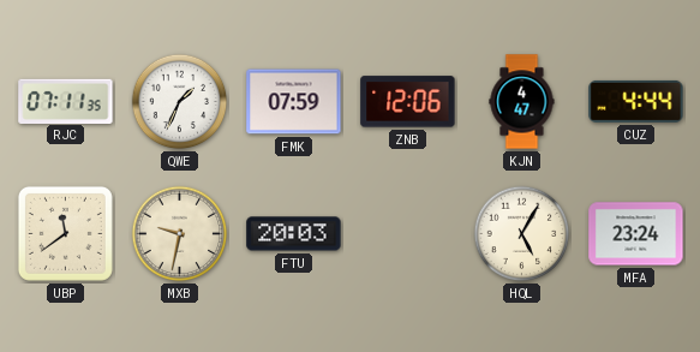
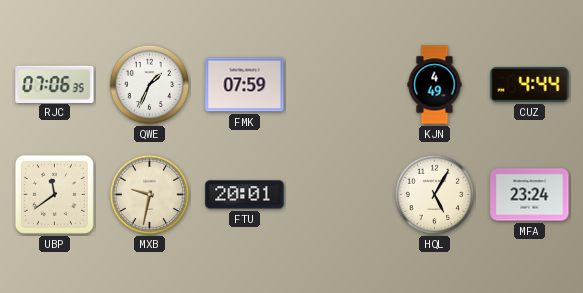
RJC: 07:11 -> 07:06 (55, 84)
ZNB: 12:06 -> none (408, 102)
KJN: 4:47 -> 4:49 (435, 85)
FTU: 20:03 -> 20:01 (245, 195)
